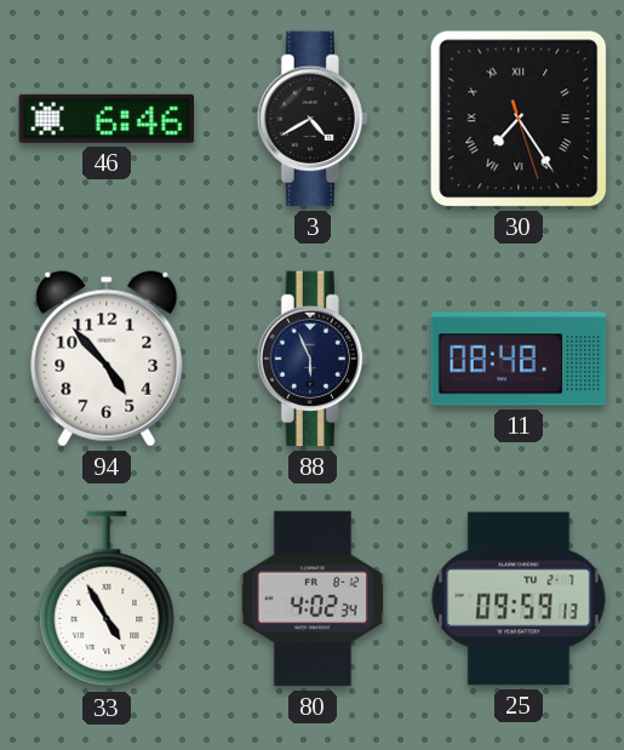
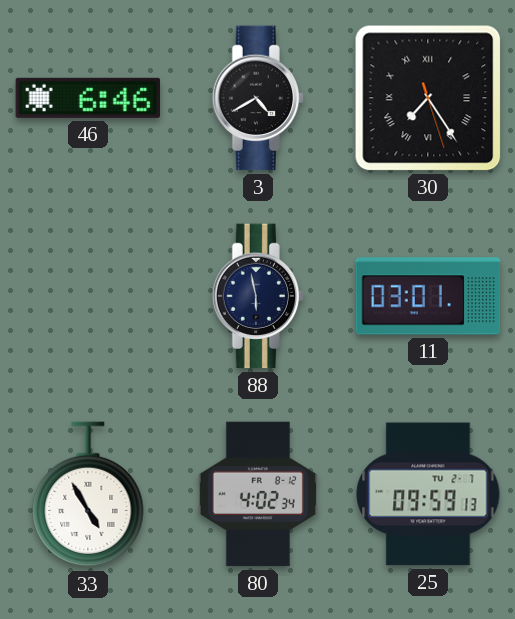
94: 4:53 -> none (107, 359)
88: 5:56 -> 5:58 (258, 296)
11: 08:48 -> 03:01 (428, 296)
